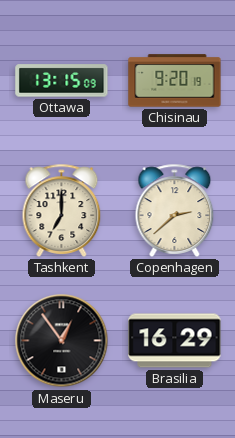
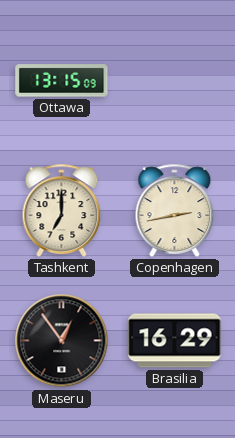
Chisinau: 9:20 -> none (175, 81)
Copenhagen: 2:38 -> 2:43 (175, 210)
